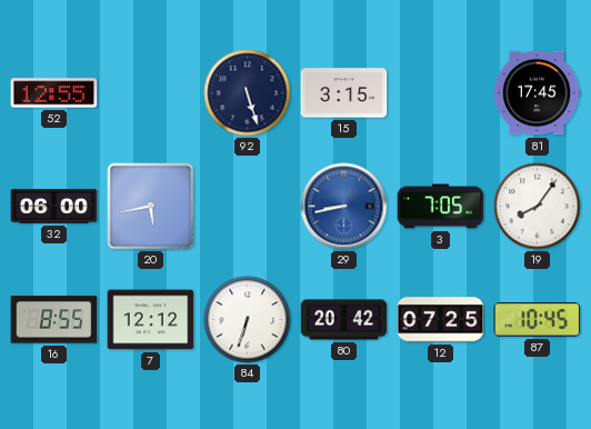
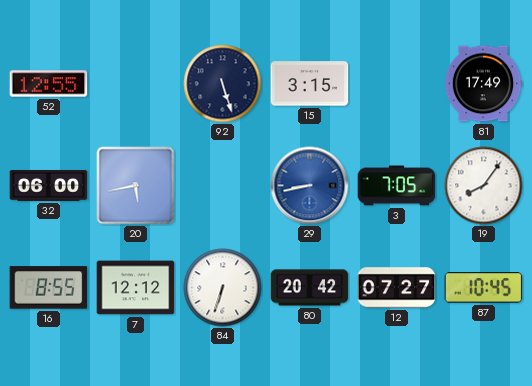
81: 17:45 -> 17:49 (483, 84)
12: 07:25 -> 07:27 (397, 288)
